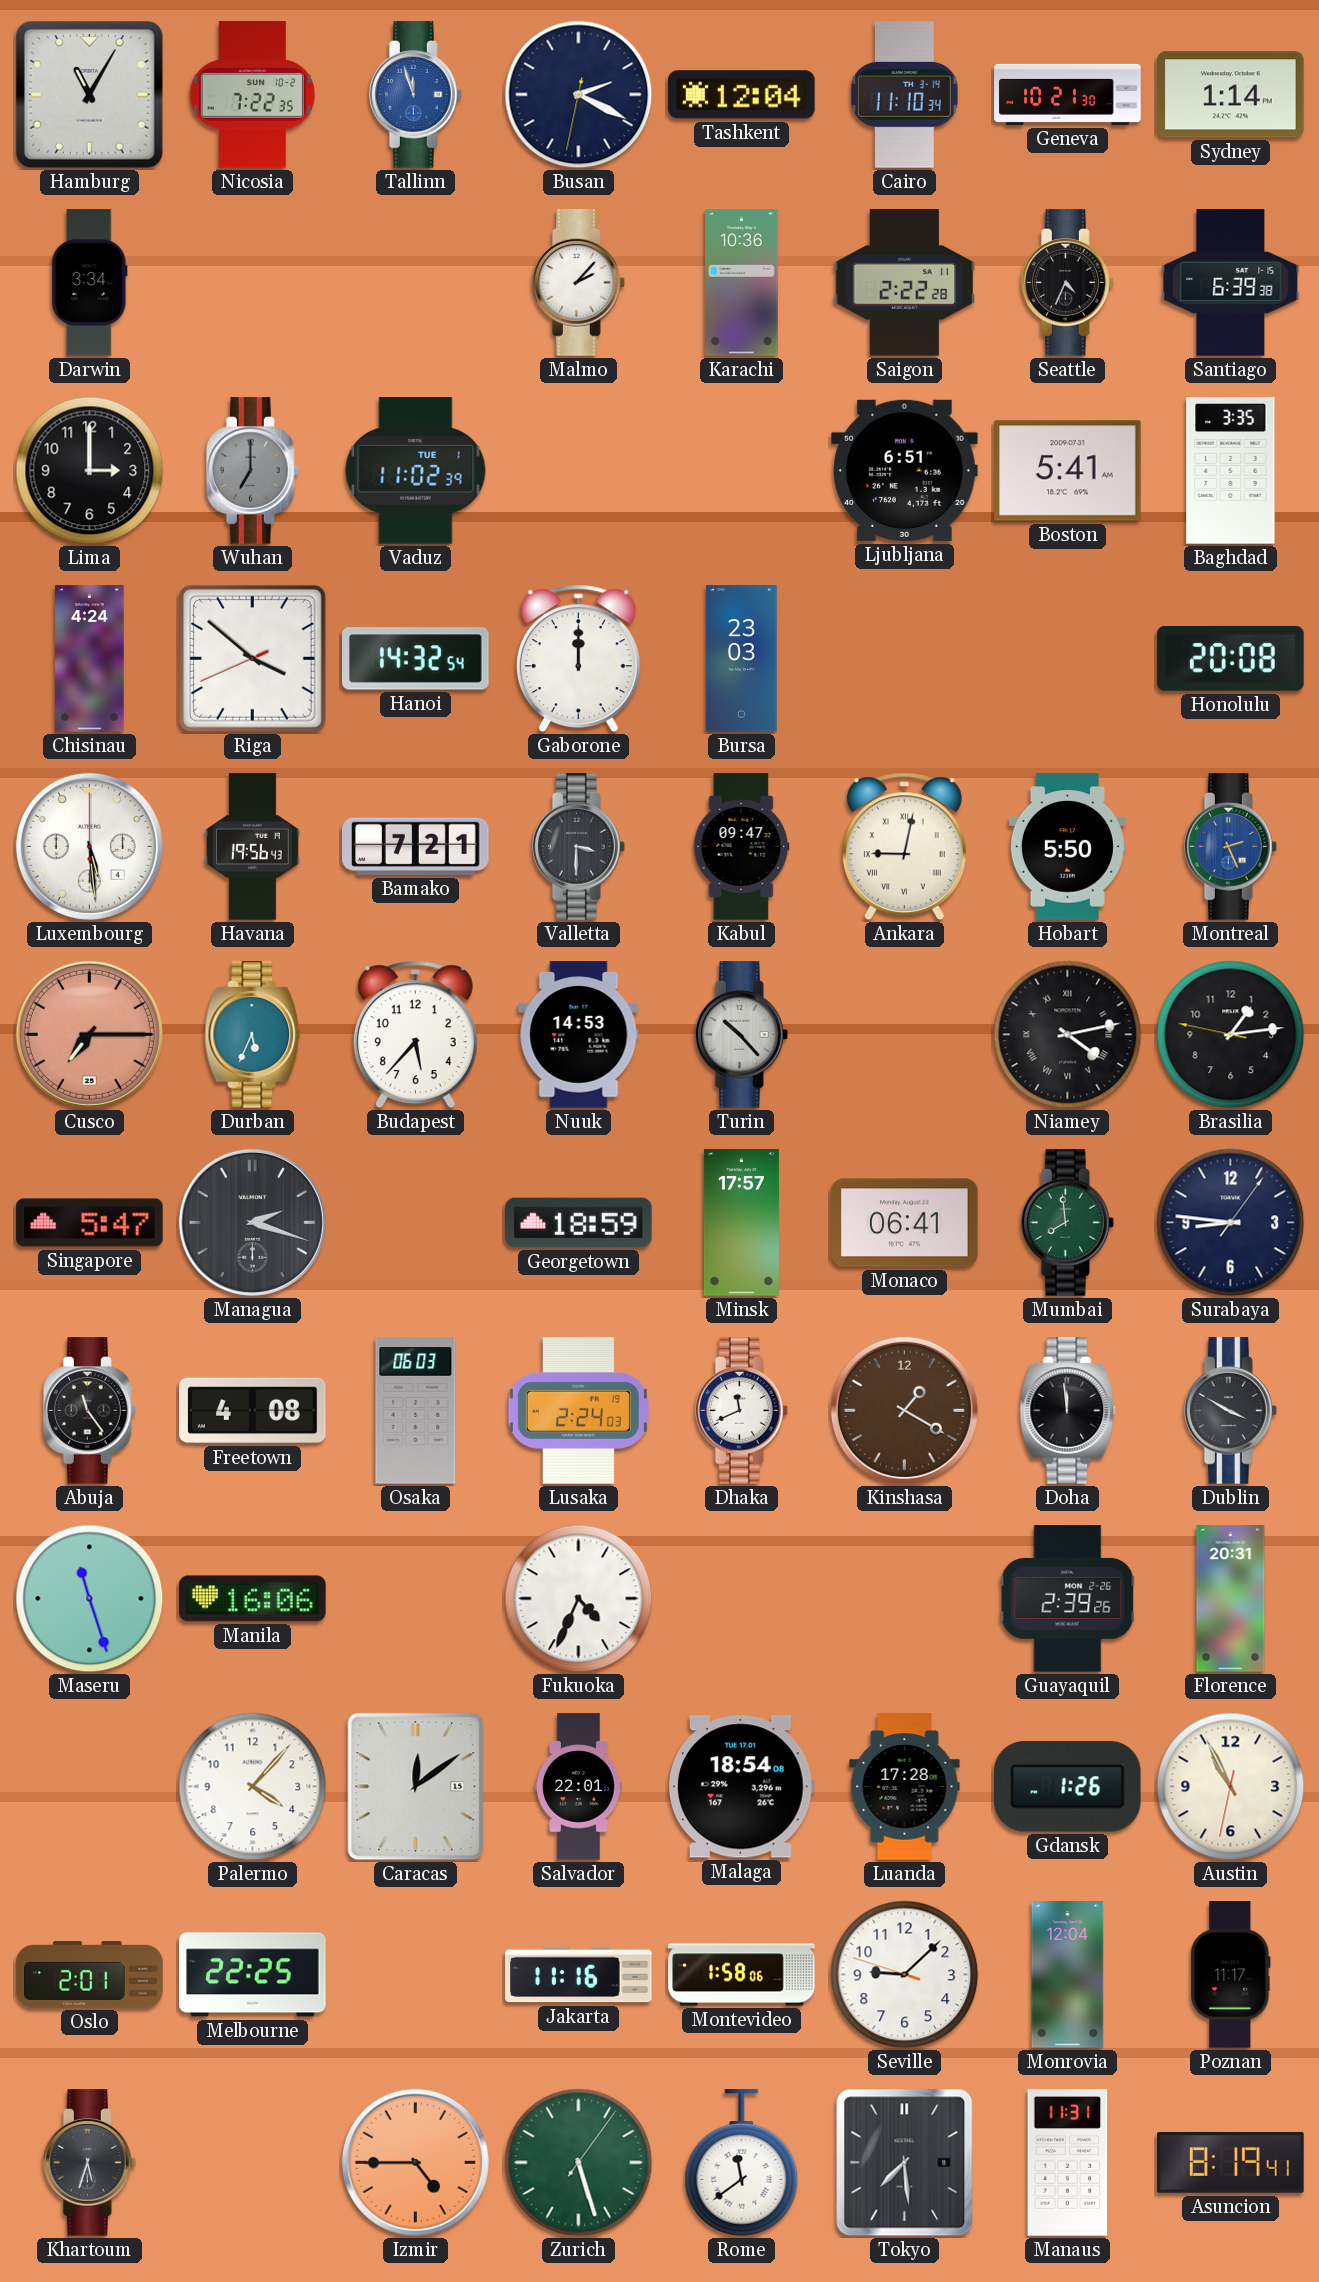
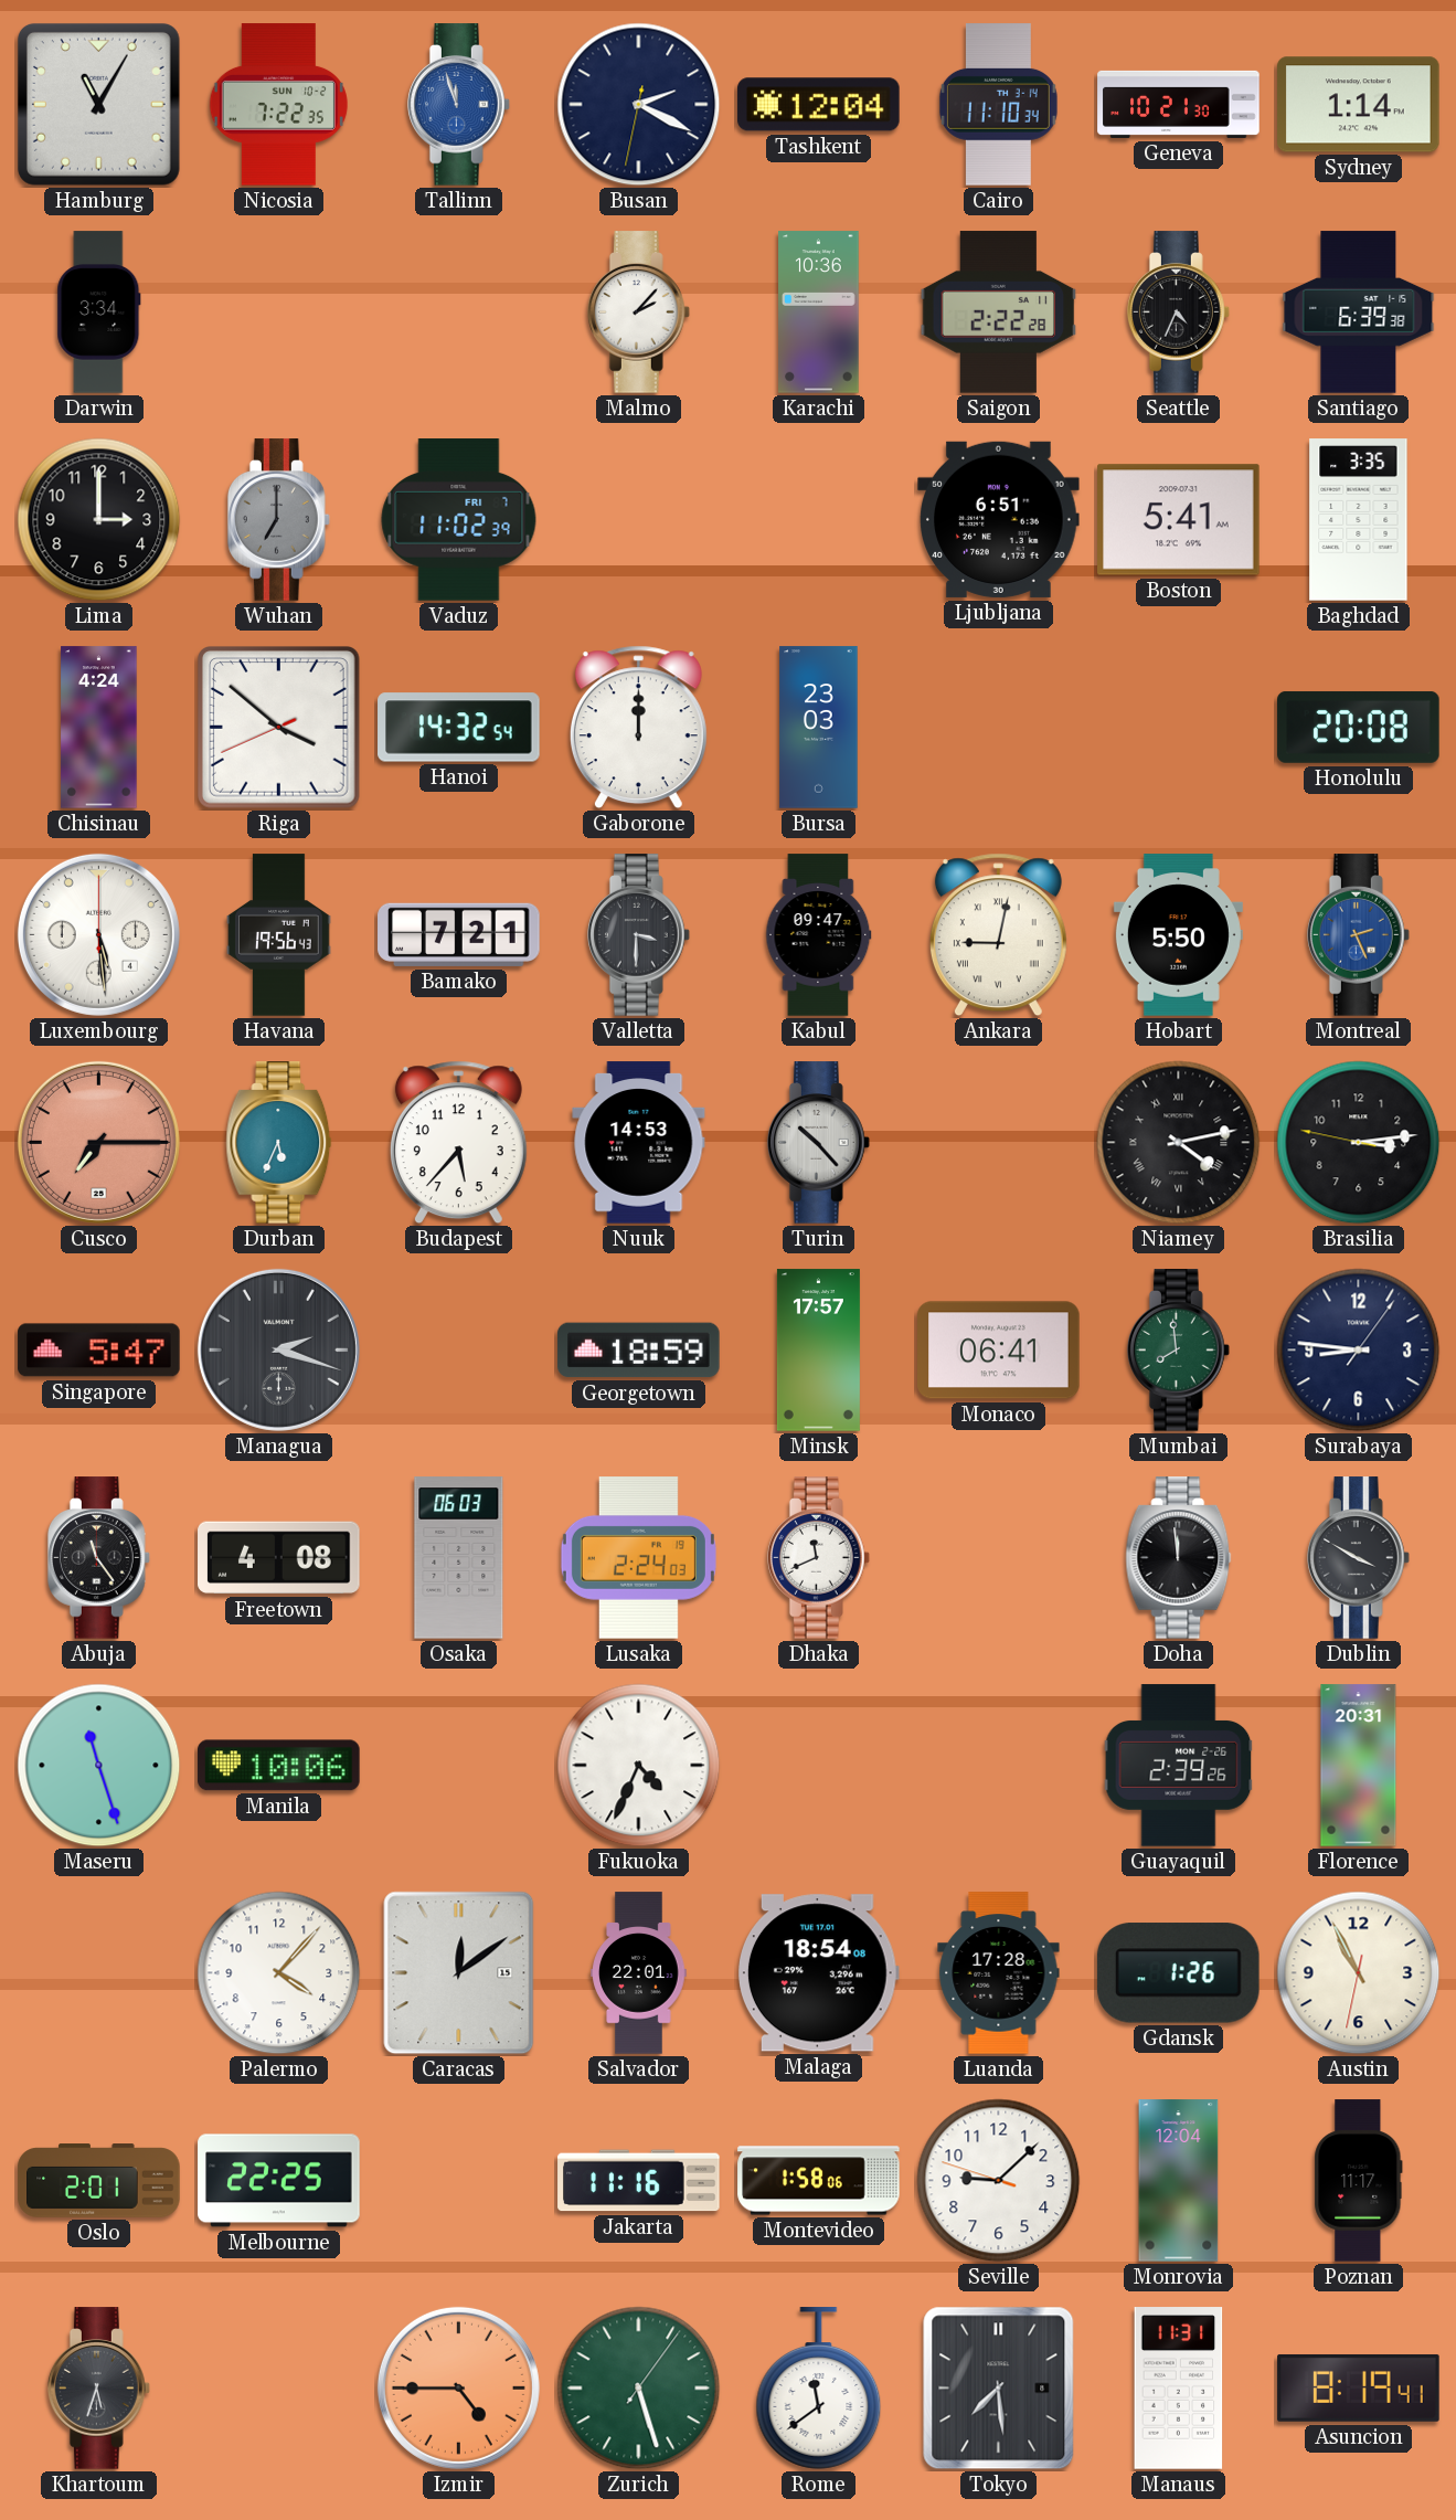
Vaduz date: TUE 1 -> FRI 7 (459, 520)
Brasilia: 1:13 -> 3:13 (1359, 1143)
Kinshasa: 1:20 -> none (904, 1410)
Manila: 16:06 -> 10:06 (279, 1766)
